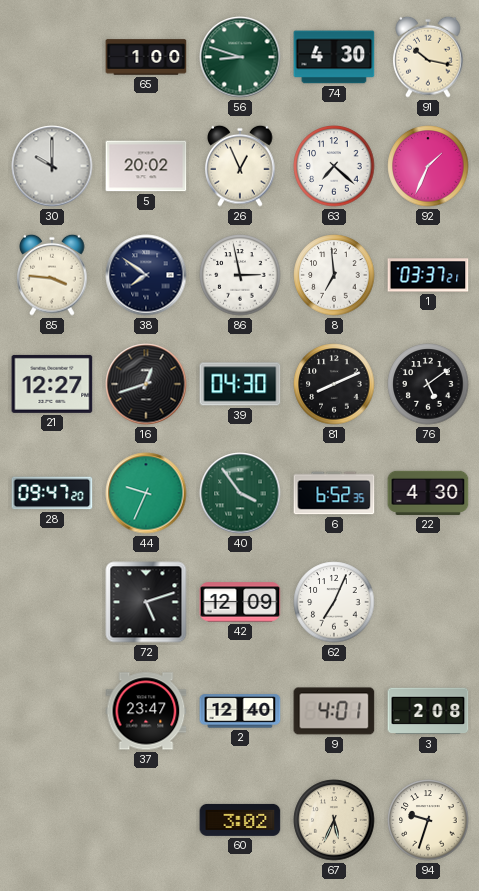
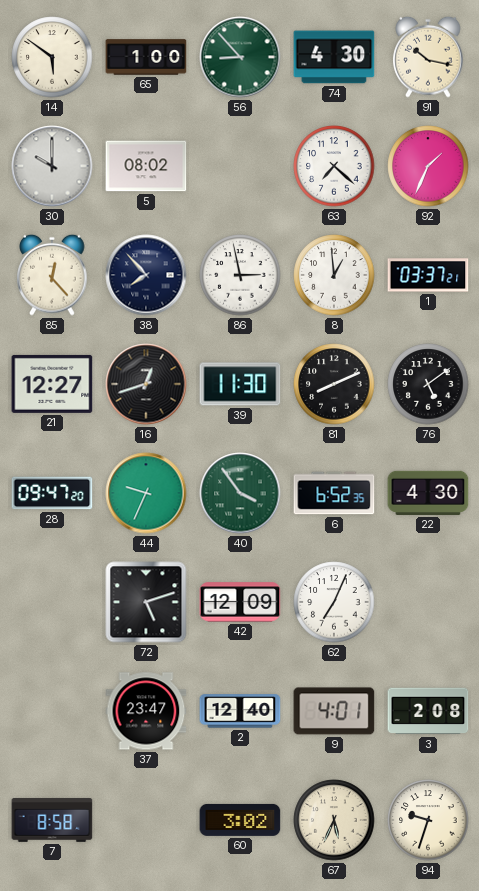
14: none -> 5:51 (52, 57)
56: 8:48 -> 8:53 (240, 57)
5: 20:02 -> 08:02 (146, 166)
26: 12:56 -> none (240, 166)
85: 3:46 -> 12:23 (52, 275)
38: 7:51 -> 7:53 (146, 275)
8: 6:59 -> 12:59 (334, 275)
39: 04:30 -> 11:30 (240, 384)
7: none -> 8:58 (52, 820)
